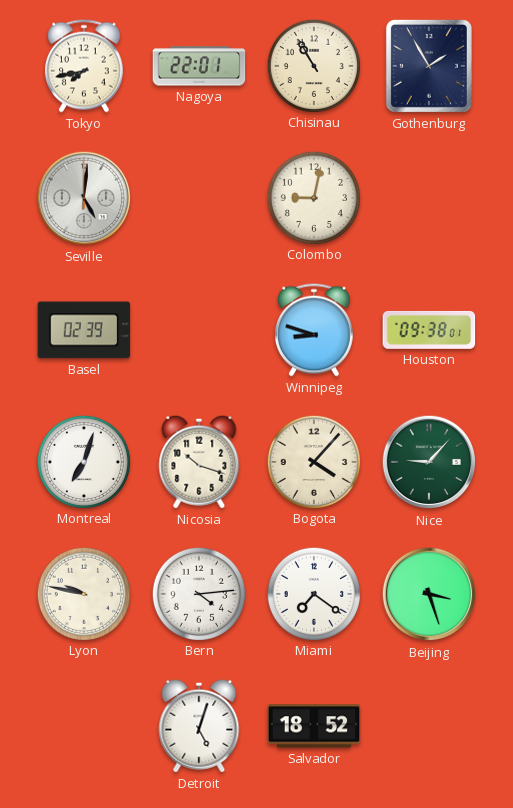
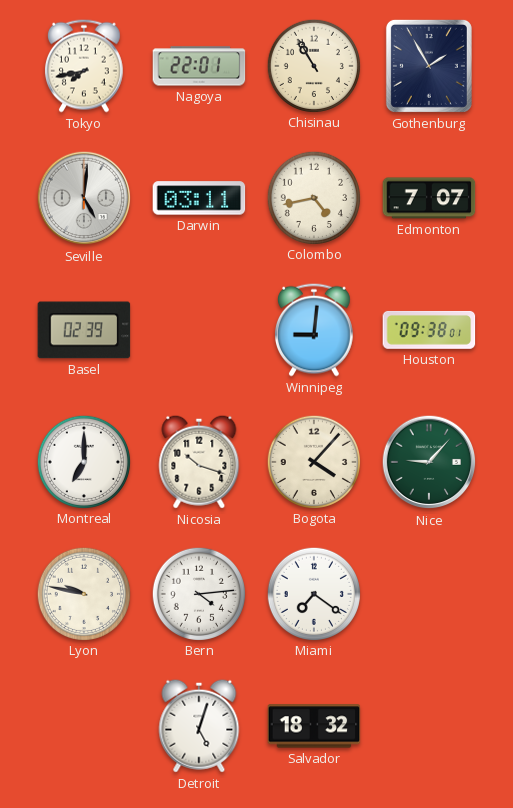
Darwin: none -> 03:11 (199, 198)
Colombo: 9:02 -> 4:43 (313, 197)
Edmonton: none -> 7:07 (429, 198)
Winnipeg: 8:48 -> 9:01 (314, 330)
Montreal: 7:03 -> 7:00 (83, 461)
Beijing: 3:27 -> none (429, 594)
Salvador: 18:52 -> 18:32 (314, 726)
